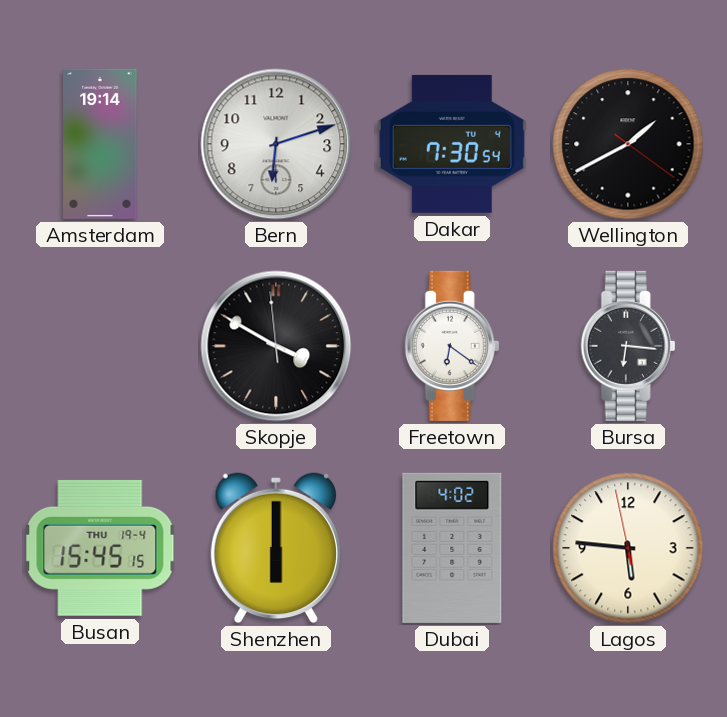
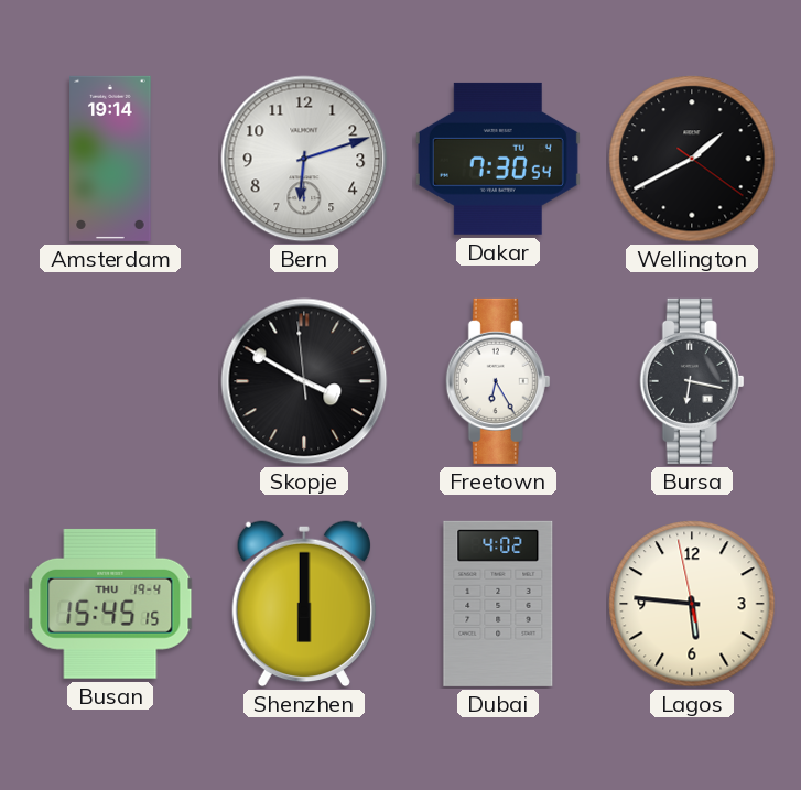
Freetown: 6:21 -> 6:25 (498, 381)
Bursa: 6:16 -> 6:17 (692, 381)
